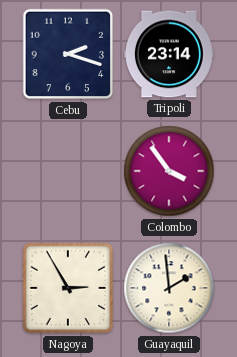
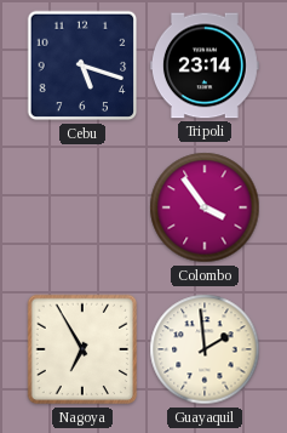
Cebu: 2:18 -> 5:18 (82, 65)
Nagoya: 2:55 -> 6:55 (82, 349)
